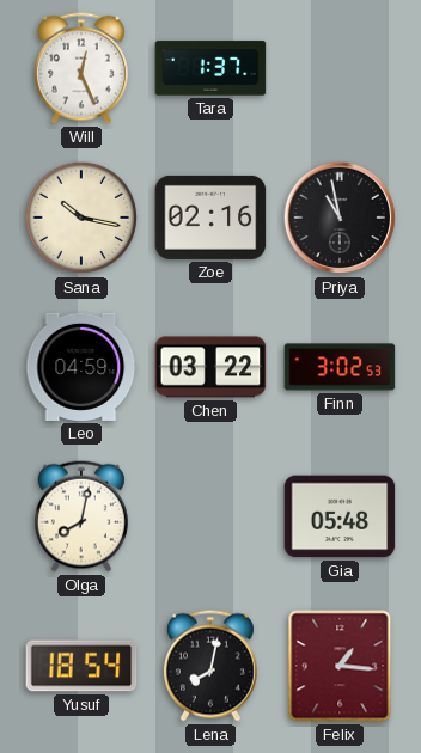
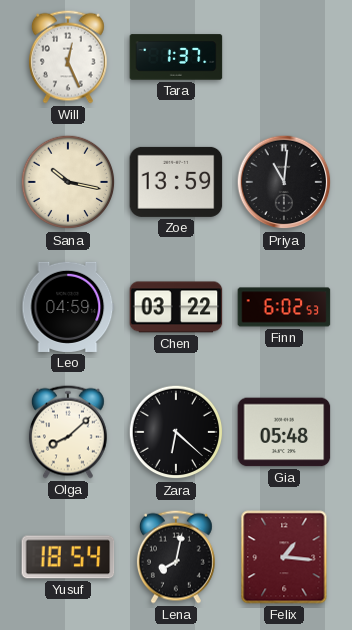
Zoe: 02:16 -> 13:59 (176, 182)
Priya: 10:58 -> 11:01 (284, 182)
Finn: 3:02 -> 6:02 (284, 307)
Olga: 8:02 -> 8:08 (68, 432)
Zara: none -> 6:22 (176, 432)
